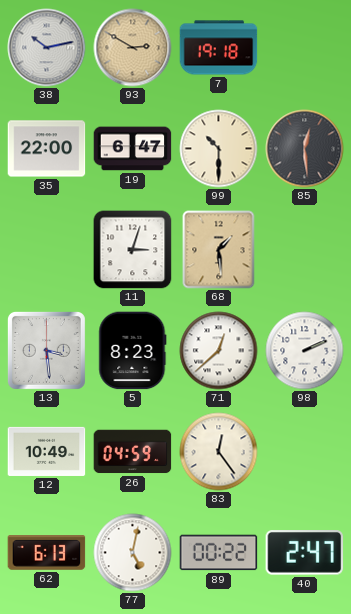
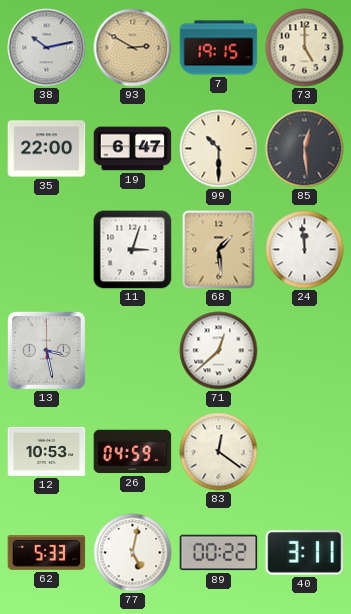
7: 19:18 -> 19:15 (219, 48)
73: none -> 5:00 (305, 48)
24: none -> 11:59 (305, 250)
13: 3:29 -> 3:28 (46, 350)
5: 8:23 -> none (133, 351)
98: 2:11 -> none (305, 351)
12: 10:49 -> 10:53 (47, 451)
83: 12:24 -> 12:21 (219, 452)
62: 6:13 -> 5:33 (47, 553)
40: 2:47 -> 3:11 (305, 553)
